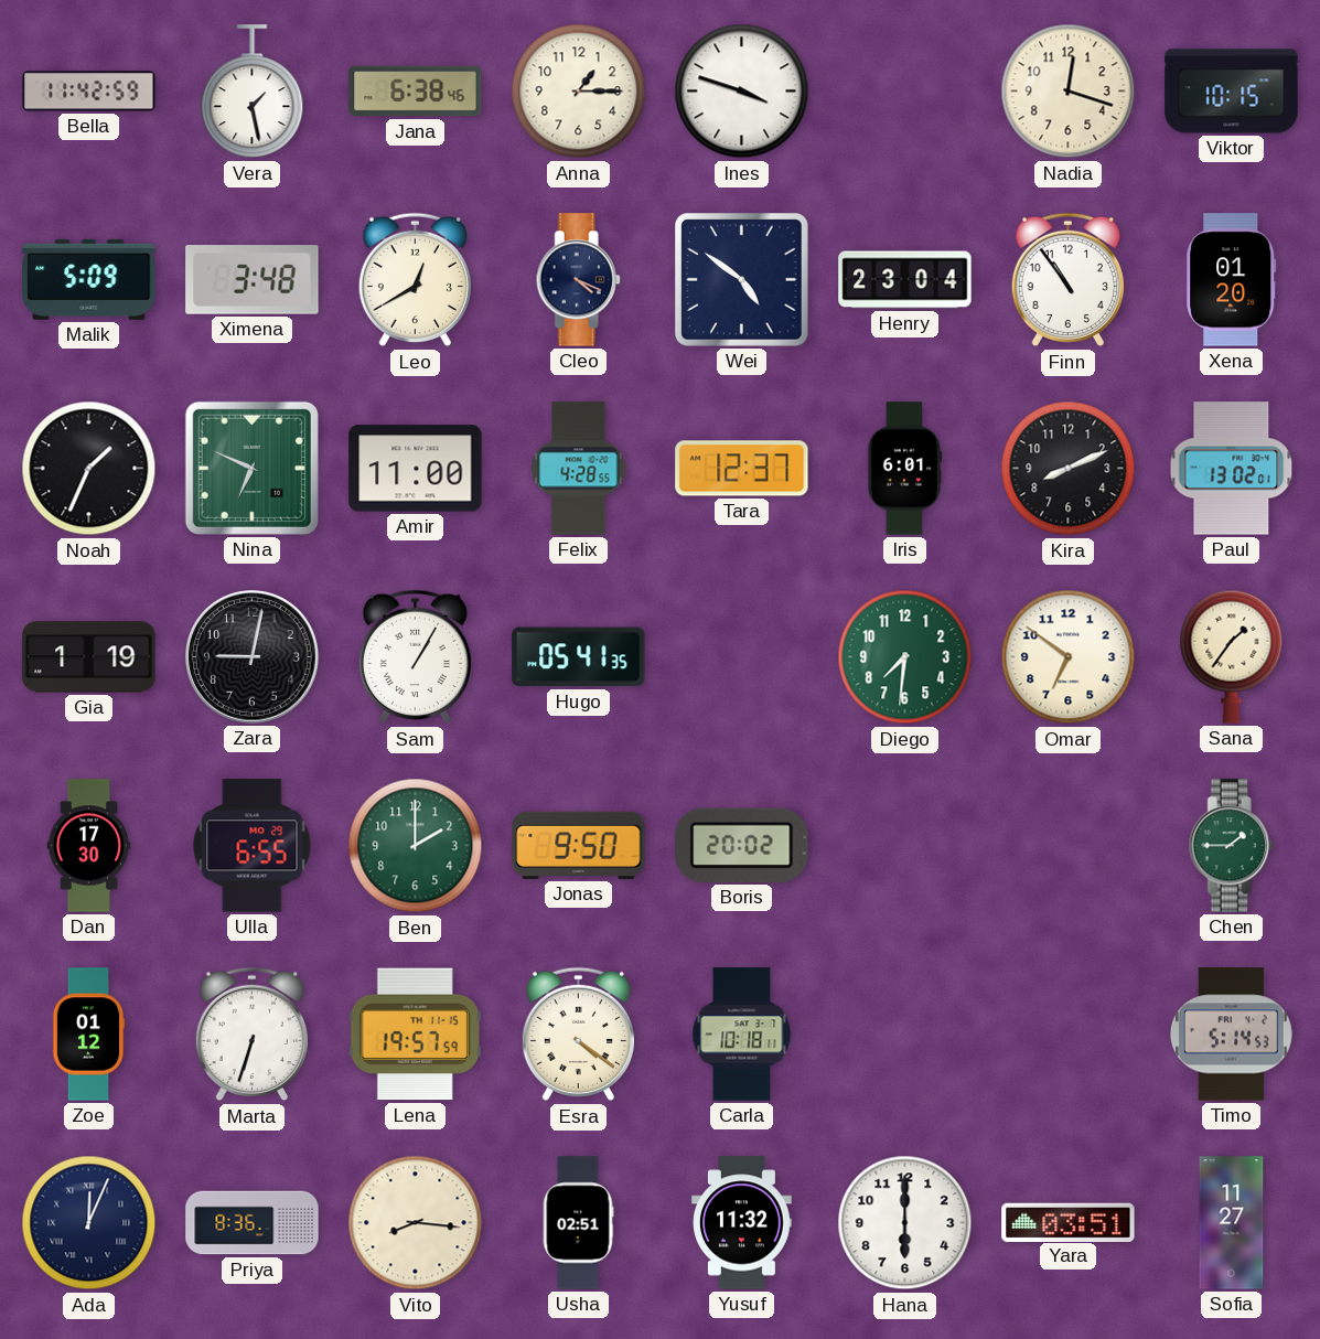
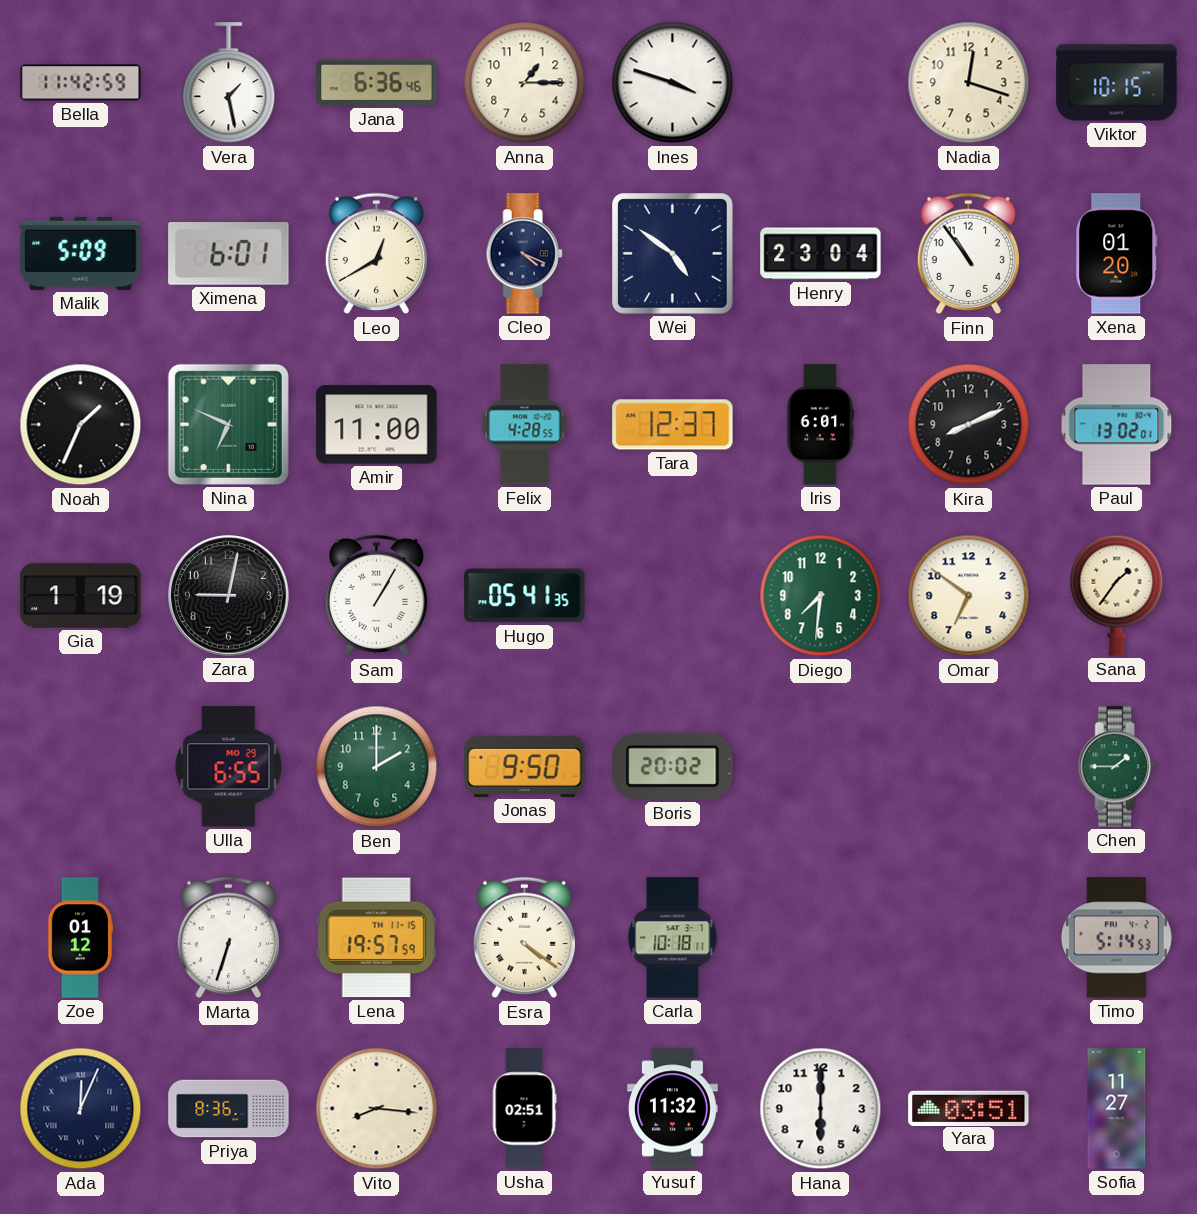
Jana: 6:38 -> 6:36 (377, 83)
Ximena: 3:48 -> 6:01 (229, 254)
Dan: 17:30 -> none (89, 846)
